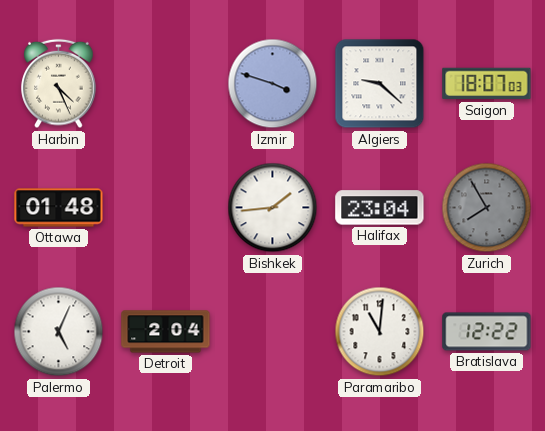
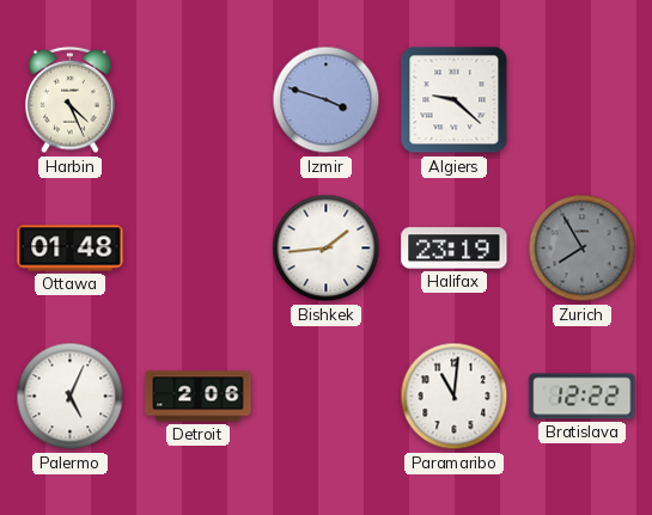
Saigon: 18:07 -> none (487, 84)
Halifax: 23:04 -> 23:19 (455, 249)
Detroit: 2:04 -> 2:06 (199, 397)
